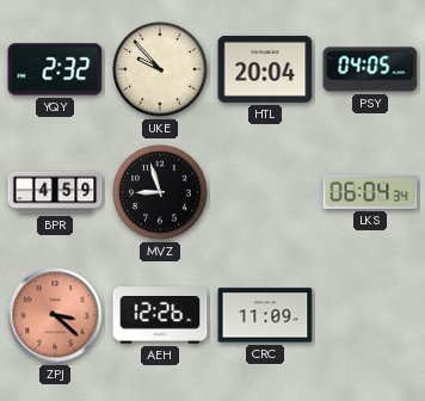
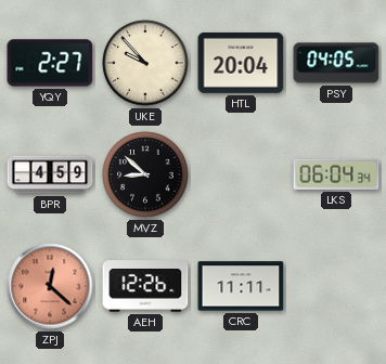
YQY: 2:32 -> 2:27 (50, 63)
MVZ: 8:57 -> 8:52 (145, 174)
ZPJ: 3:22 -> 12:22 (50, 286)
CRC: 11:09 -> 11:11 (241, 286)
